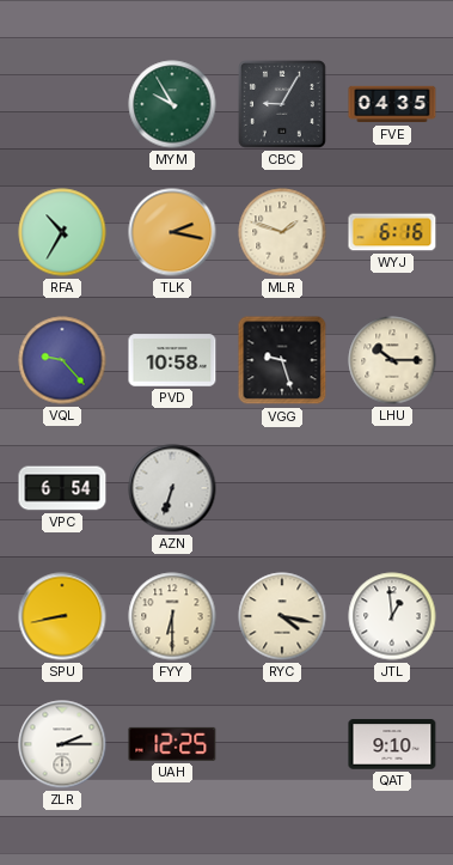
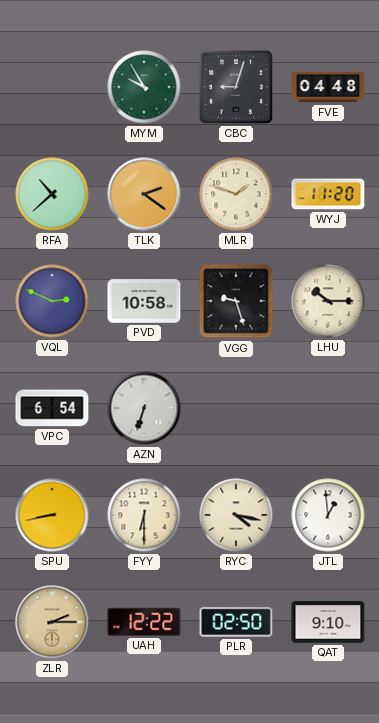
CBC: 9:05 -> 9:03 (237, 88)
FVE: 04:35 -> 04:48 (328, 87)
RFA: 10:35 -> 10:38 (52, 194)
TLK: 2:17 -> 2:21 (144, 194)
WYJ: 6:16 -> 11:20 (328, 194)
VQL: 9:23 -> 2:49 (52, 301)
ZLR dial: white -> champagne (52, 622)
UAH: 12:25 -> 12:22 (144, 622)
PLR: none -> 02:50 (236, 622)
